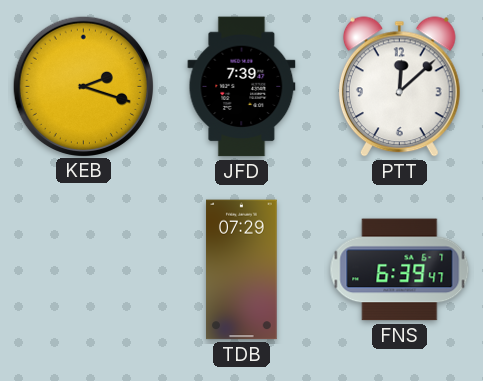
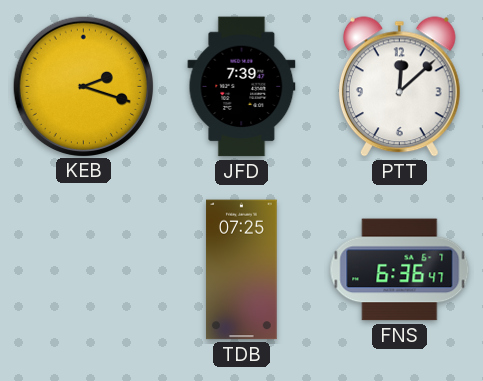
TDB: 07:29 -> 07:25 (242, 270)
FNS: 6:39 -> 6:36 (400, 270)
